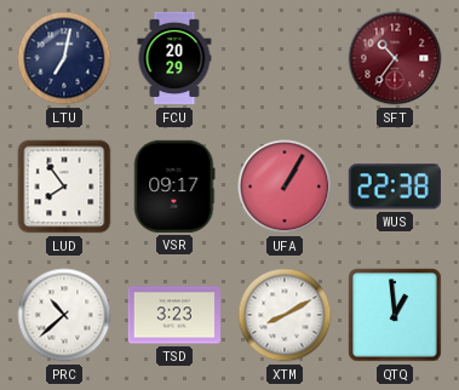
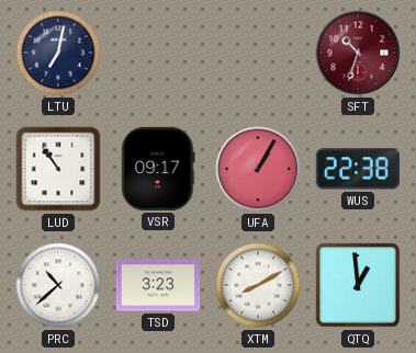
FCU: 20:29 -> none (174, 58)
SFT: 10:36 -> 10:33 (358, 53)
LUD: 7:54 -> 10:54 (58, 169)
